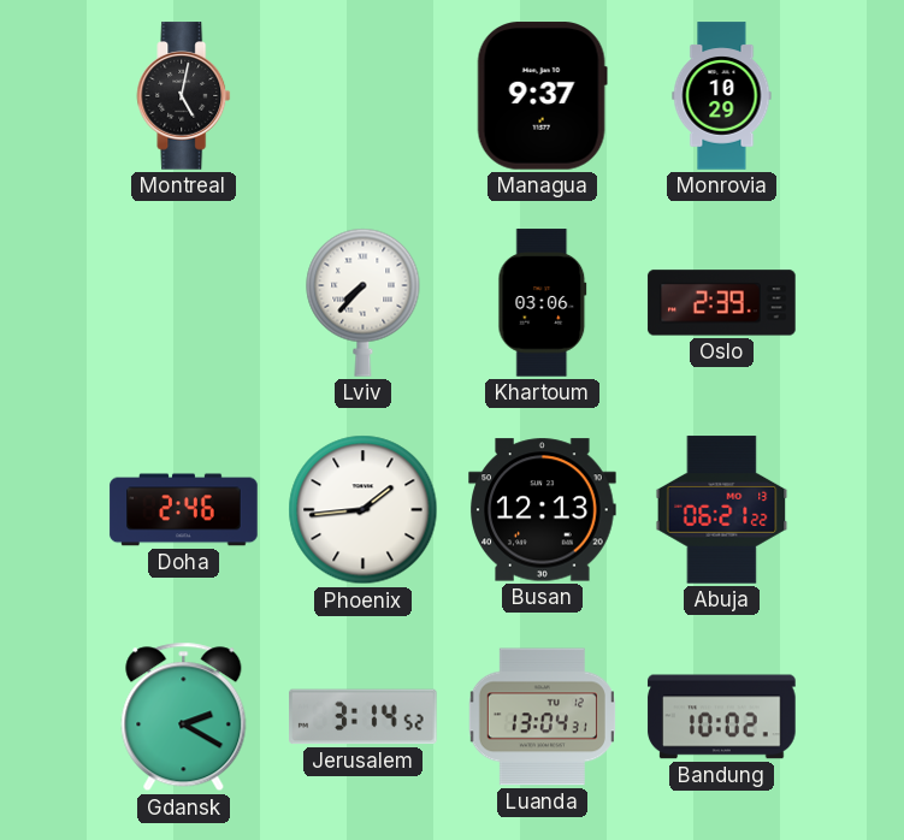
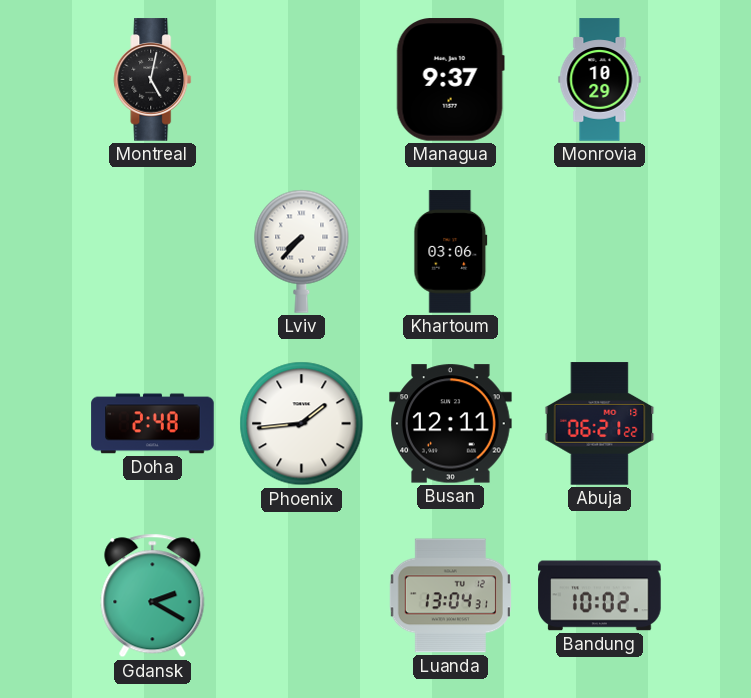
Oslo: 2:39 -> none (722, 303)
Doha: 2:46 -> 2:48 (153, 424)
Busan: 12:13 -> 12:11 (451, 424)
Jerusalem: 3:14 -> none (364, 717)
